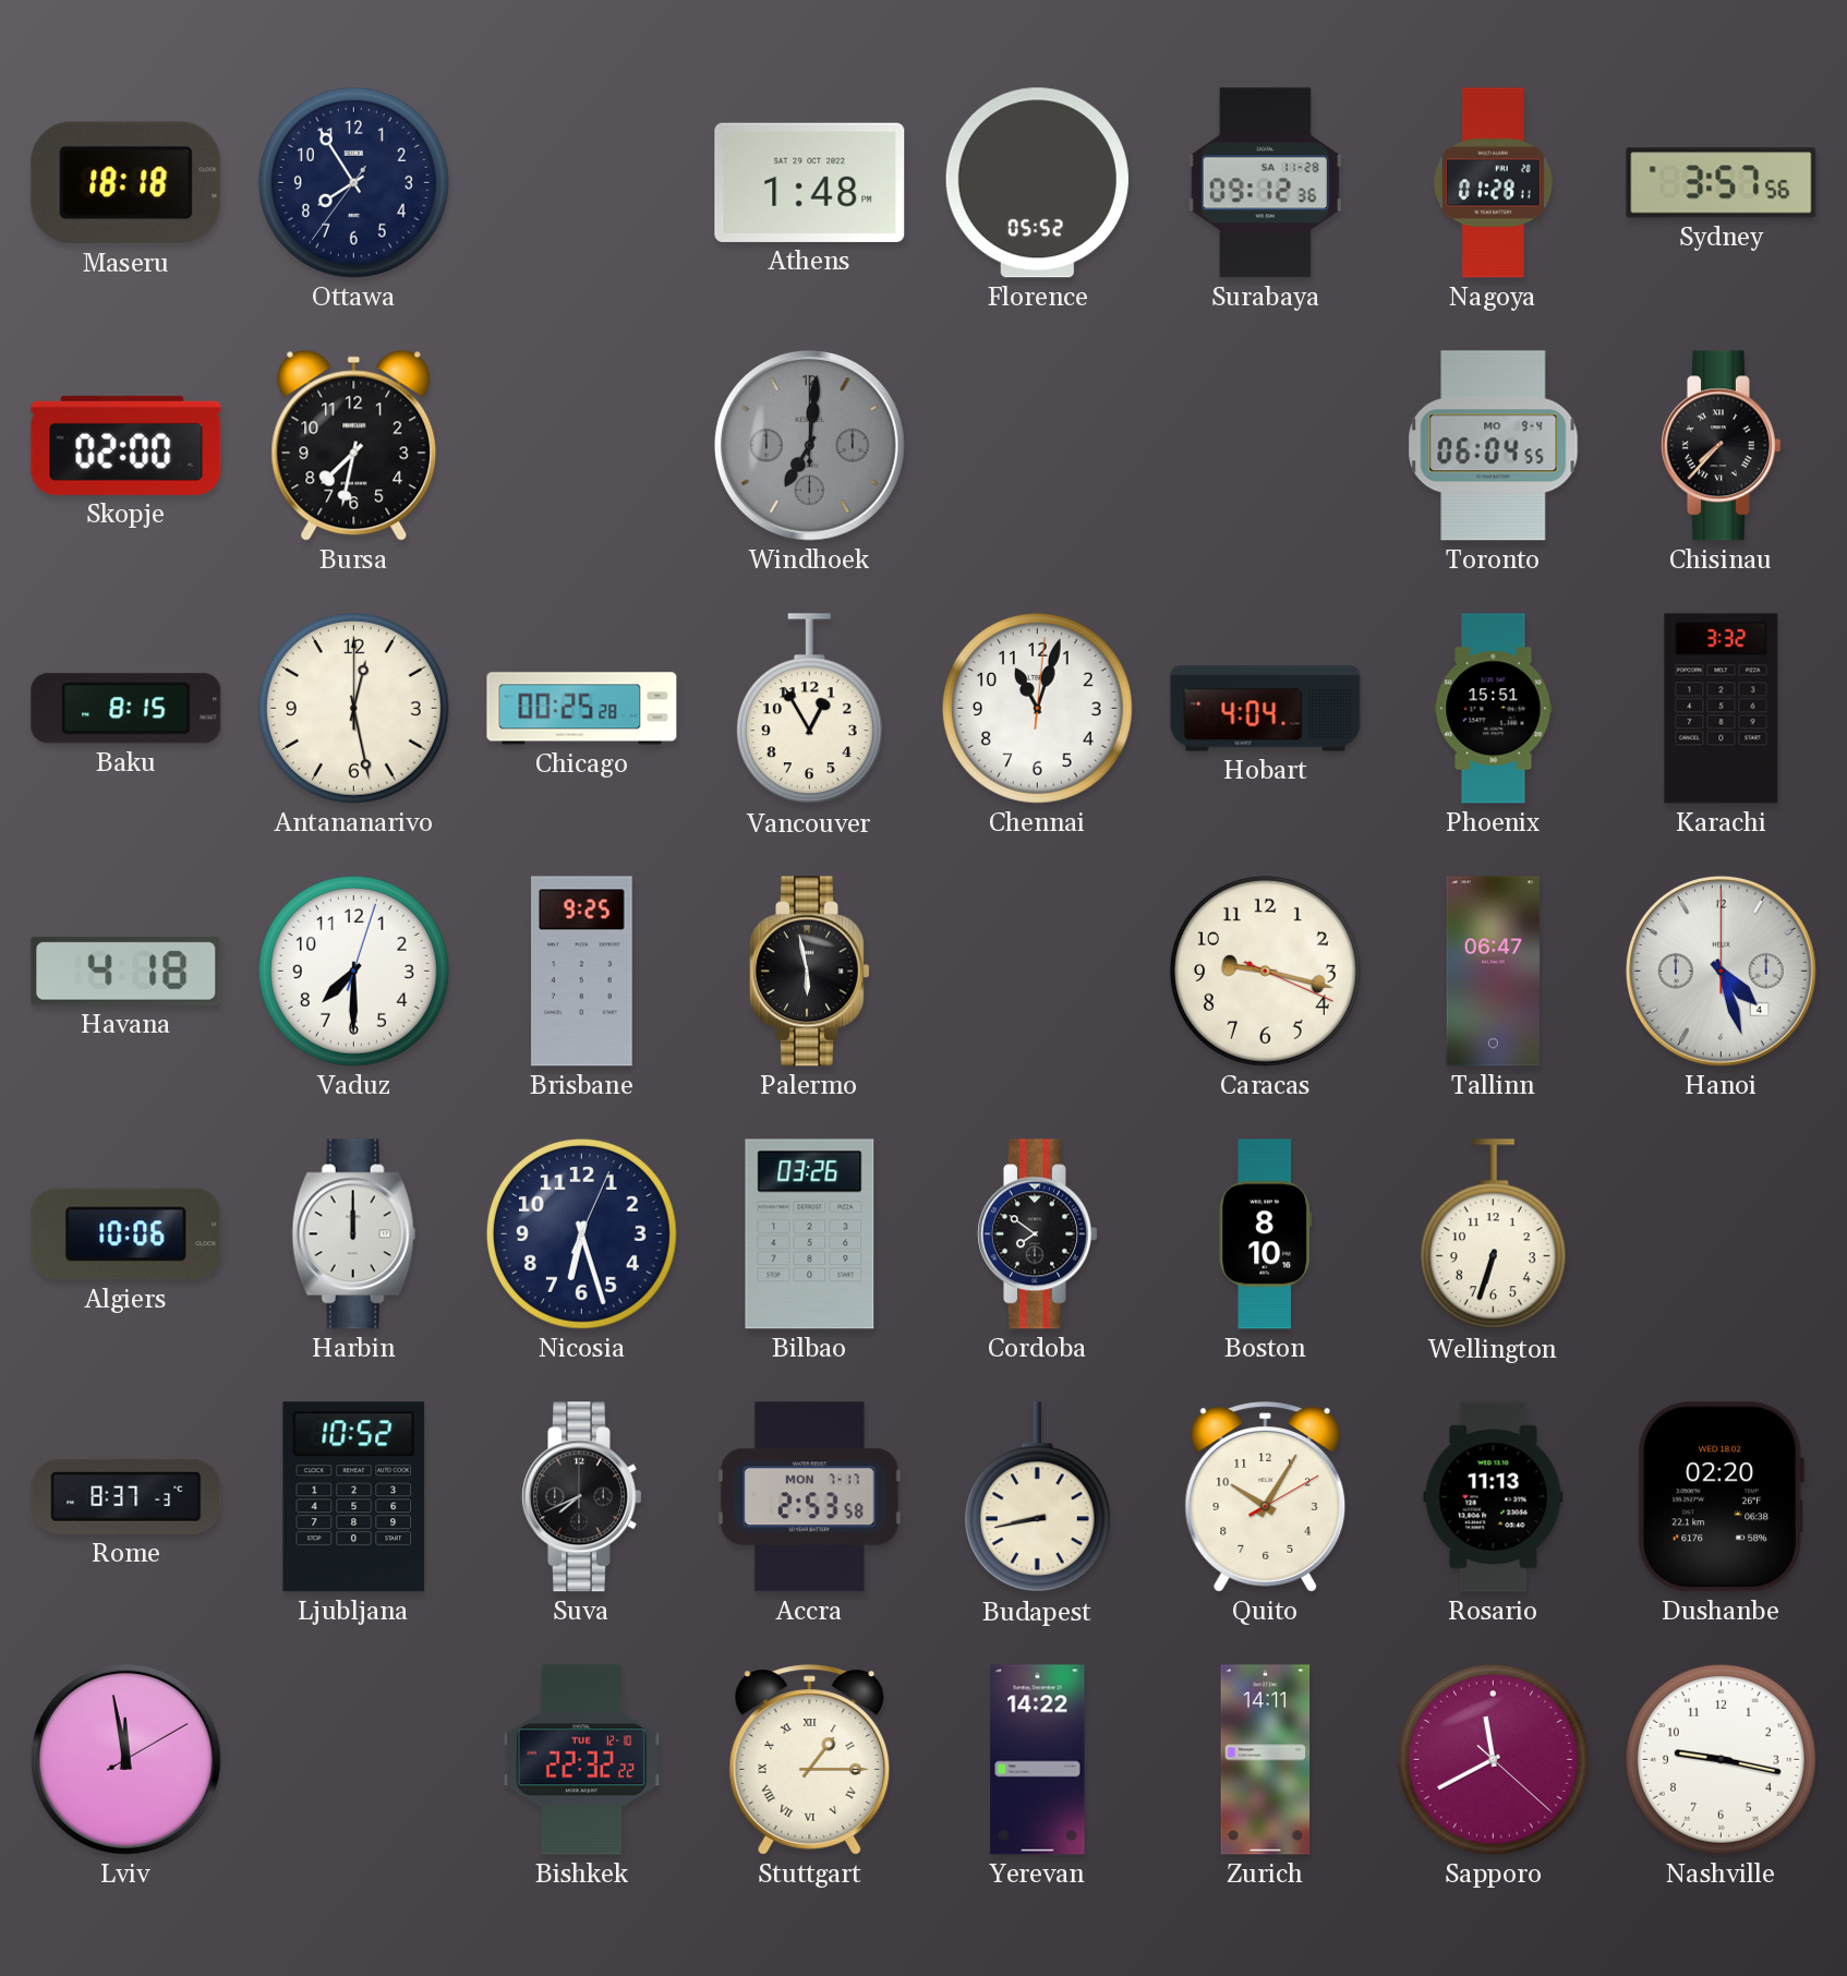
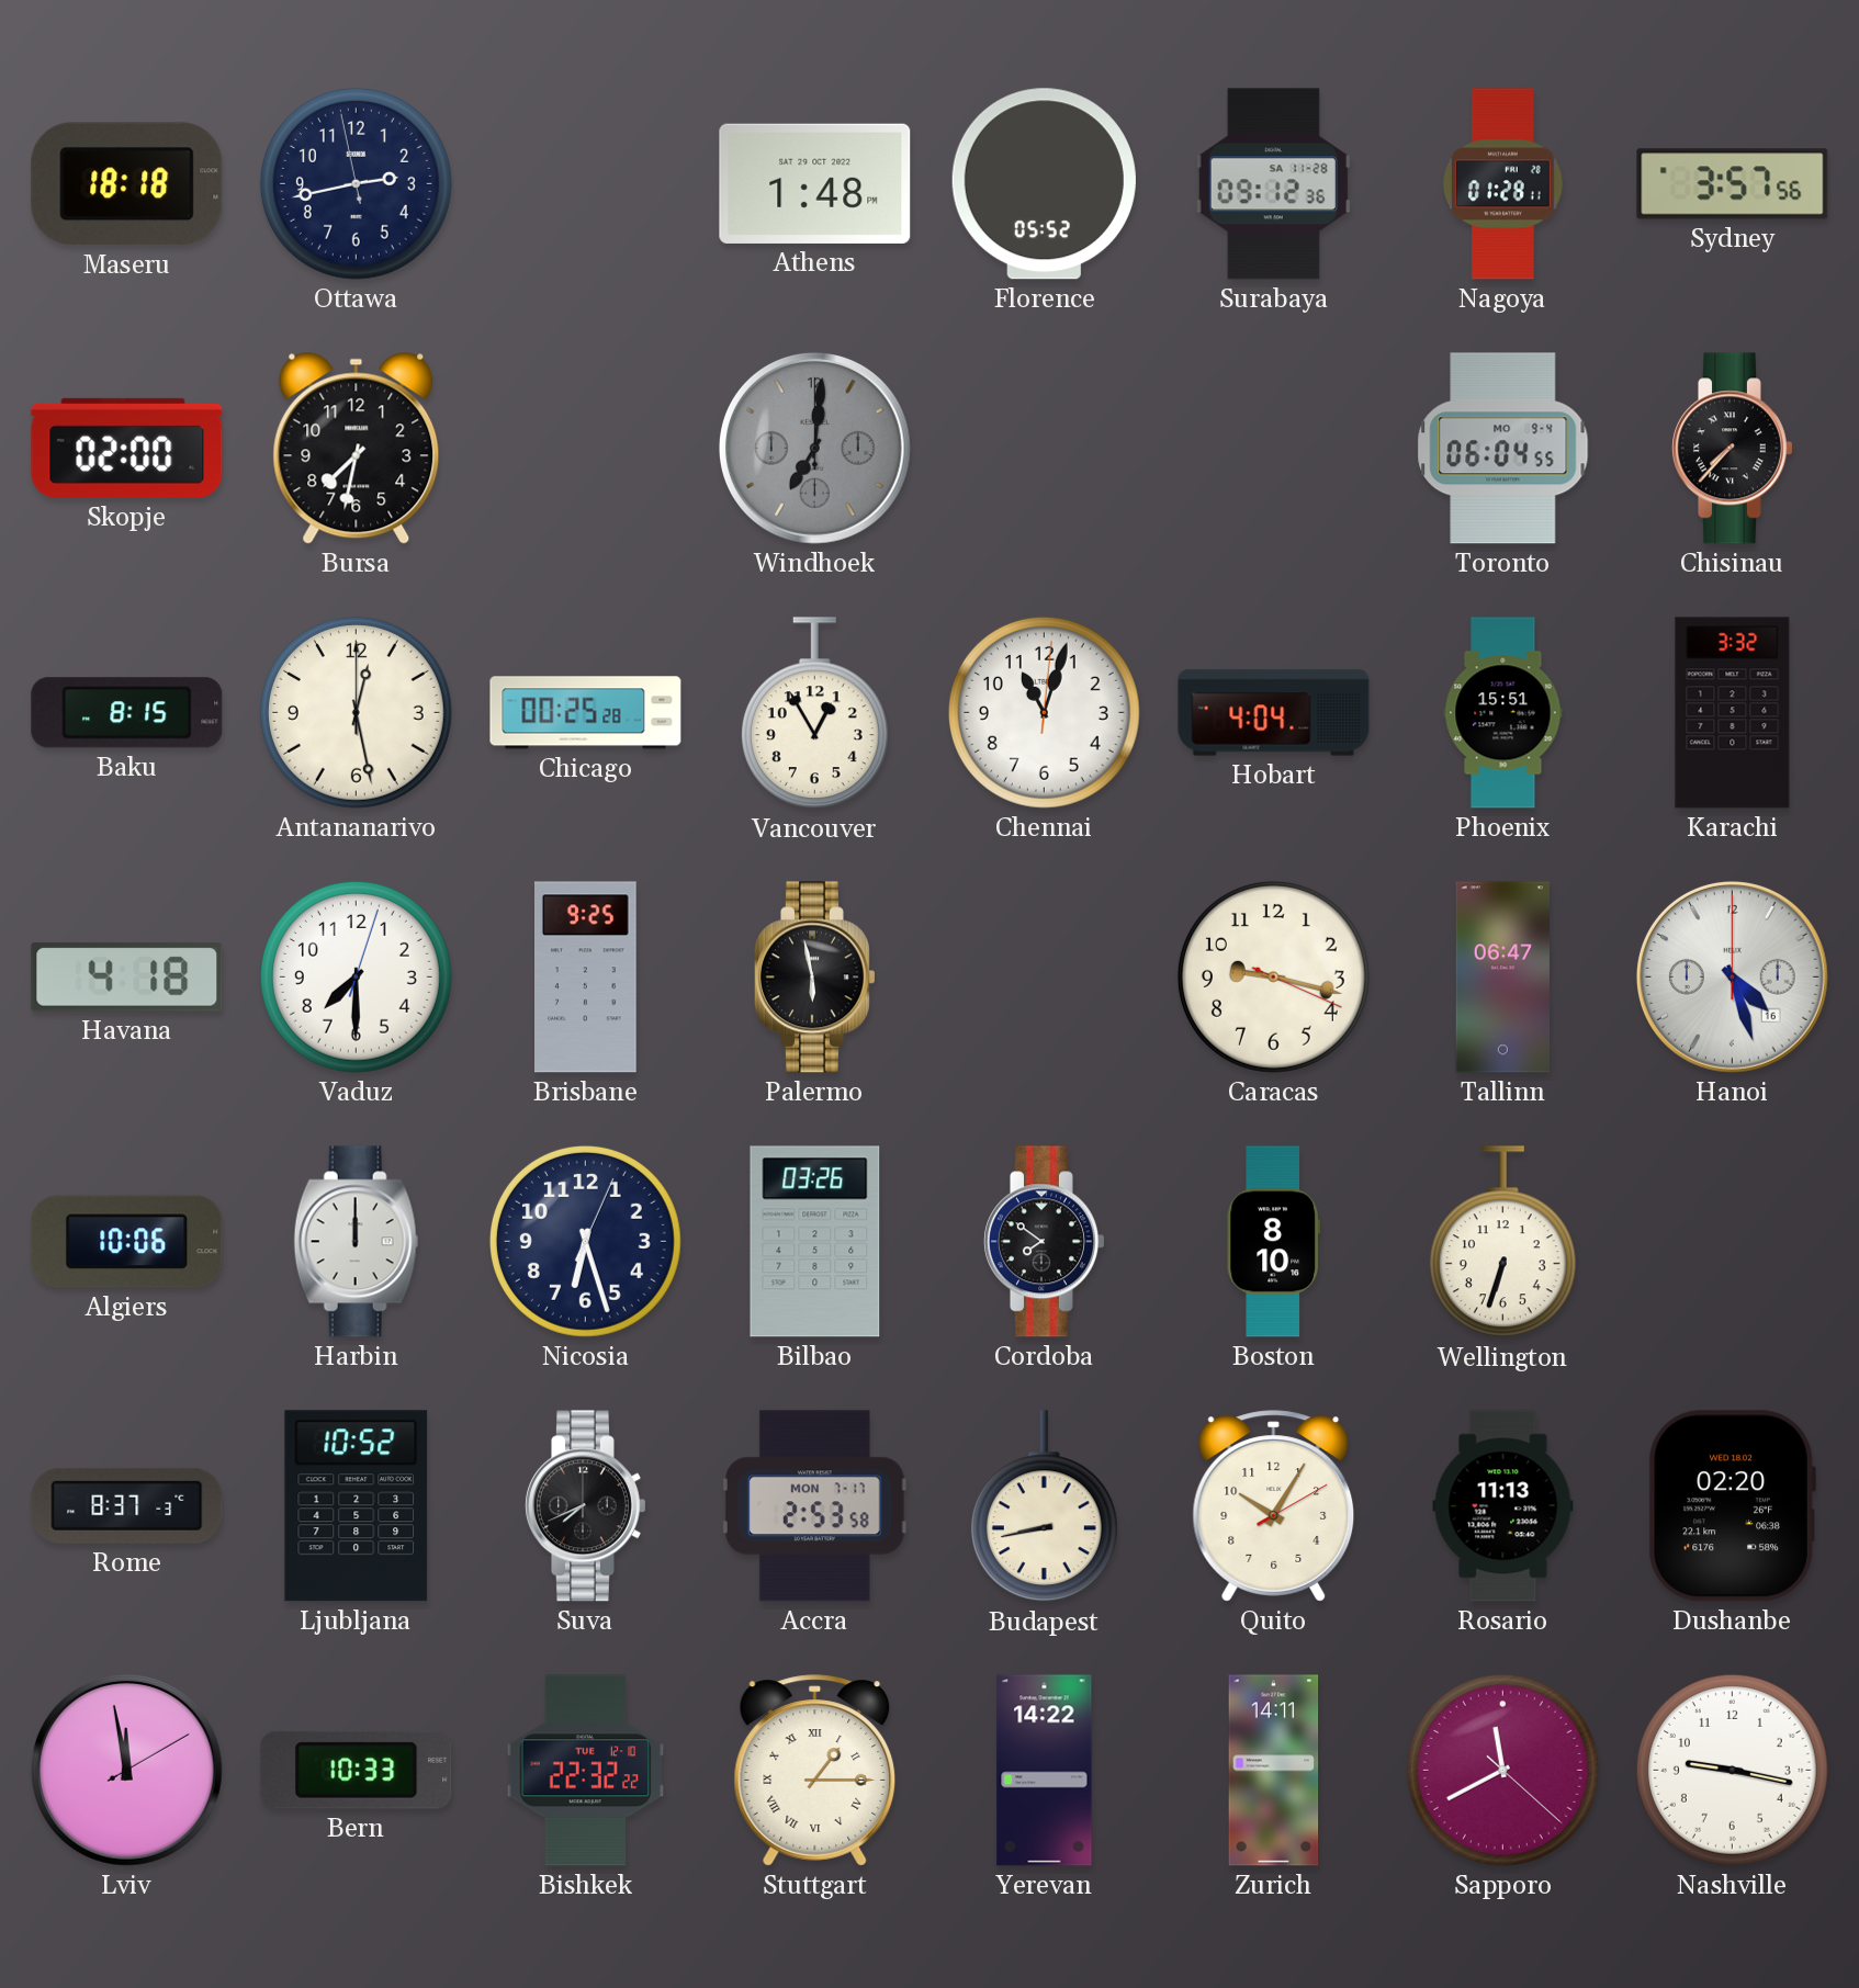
Ottawa: 7:54 -> 2:42 (356, 183)
Hanoi date: 4 -> 16 (1732, 976)
Bern: none -> 10:33 (357, 1770)
